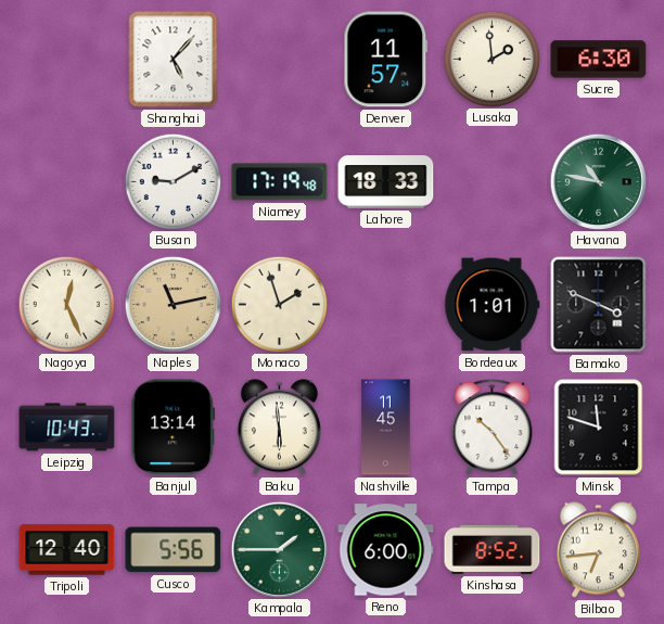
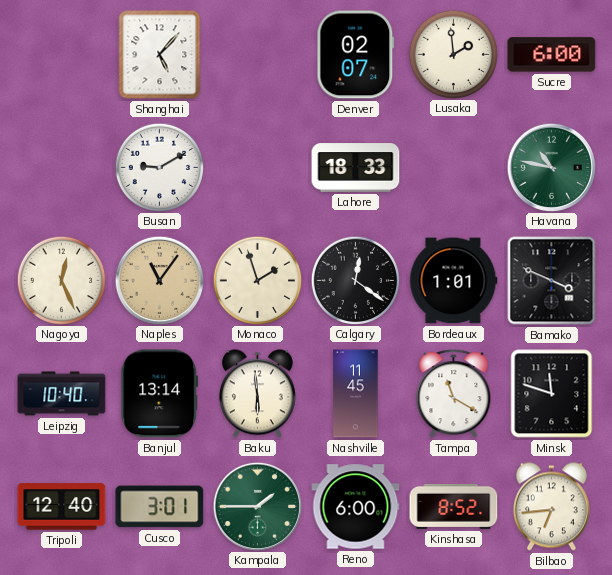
Denver: 11:57 -> 02:07 (356, 55)
Sucre: 6:30 -> 6:00 (552, 55)
Niamey: 17:19 -> none (280, 182)
Naples: 11:13 -> 11:06 (159, 280)
Calgary: none -> 12:21 (355, 280)
Leipzig: 10:43 -> 10:40 (62, 394)
Tampa: 10:24 -> 11:20 (454, 394)
Cusco: 5:56 -> 3:01 (160, 507)
